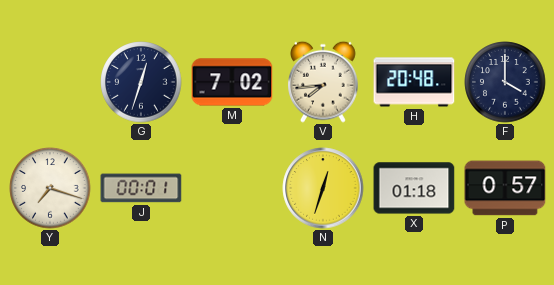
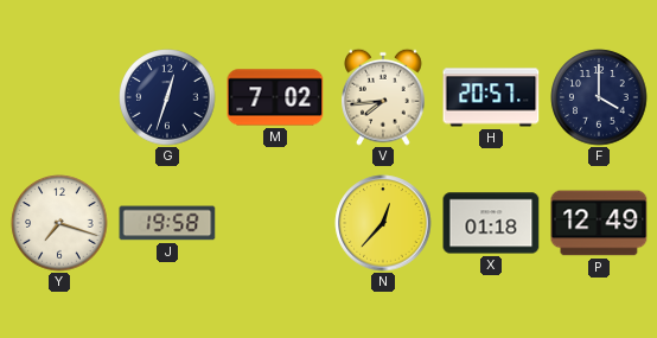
H: 20:48 -> 20:57 (491, 97)
J: 00:01 -> 19:58 (167, 223)
N: 12:33 -> 12:37 (383, 223)
P: 0:57 -> 12:49 (599, 223)
